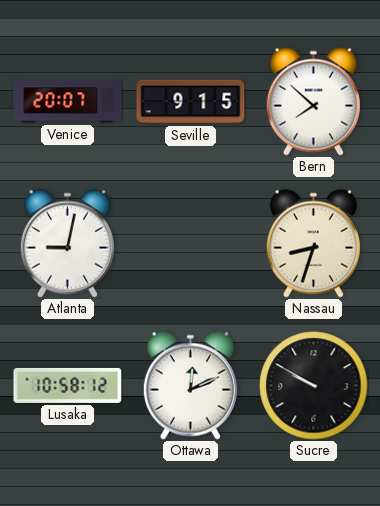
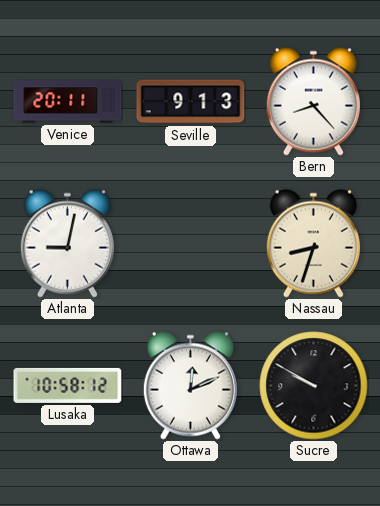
Venice: 20:07 -> 20:11 (68, 102)
Seville: 9:15 -> 9:13 (191, 102)
Bern: 7:52 -> 8:23 (313, 101)
